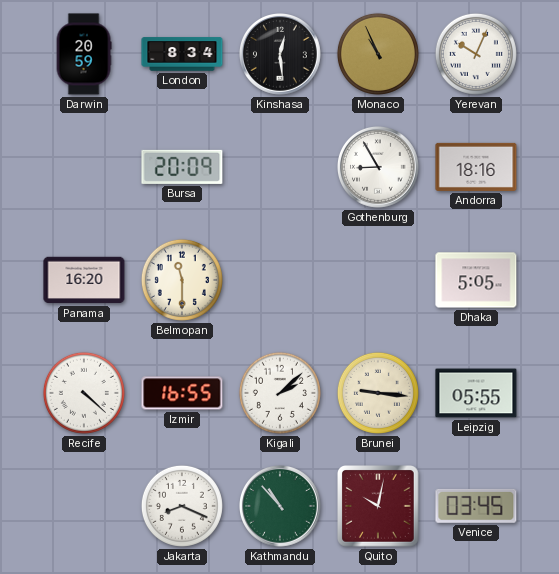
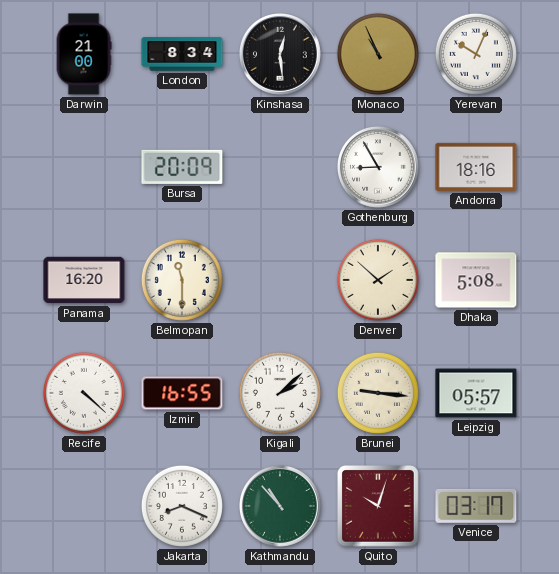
Darwin: 20:59 -> 21:00 (84, 54)
Denver: none -> 1:52 (378, 280)
Dhaka: 5:05 -> 5:08 (476, 280)
Leipzig: 05:55 -> 05:57 (476, 393)
Quito: 10:02 -> 10:03 (379, 507)
Venice: 03:45 -> 03:17 (476, 506)
